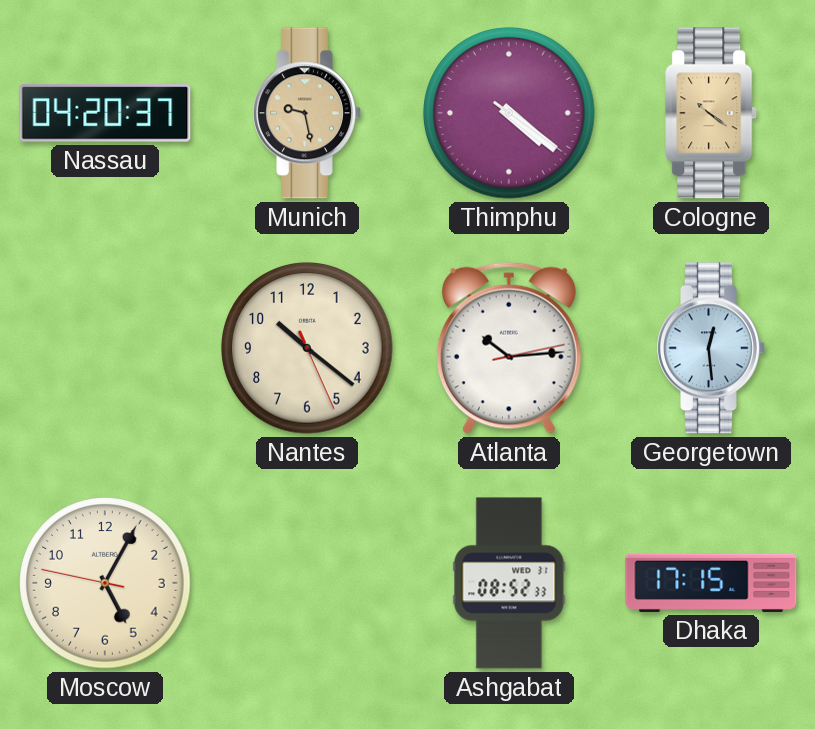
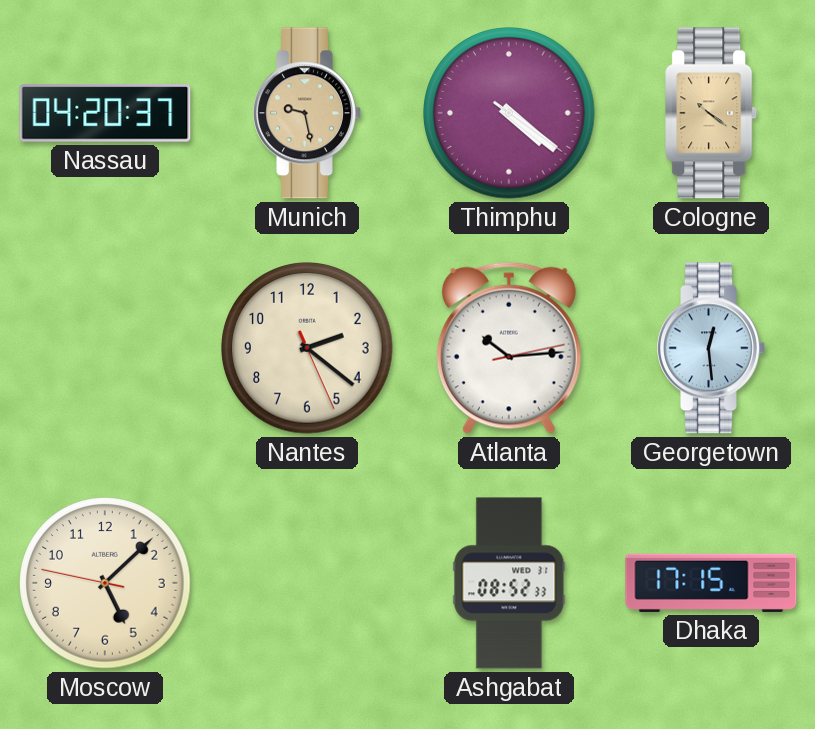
Nantes: 10:21 -> 2:21 (307, 348)
Moscow: 5:04 -> 5:07 (105, 583)
